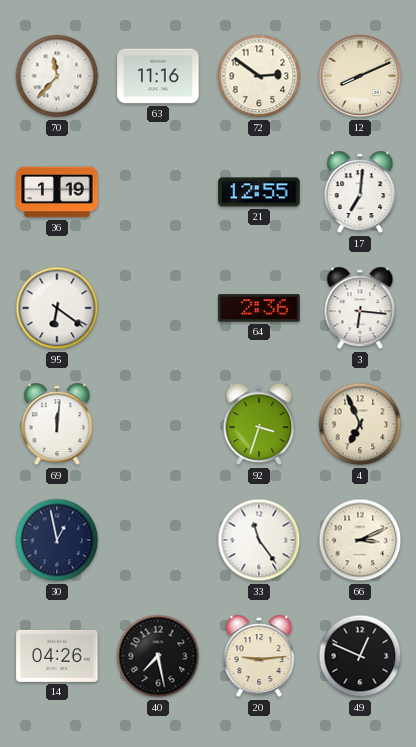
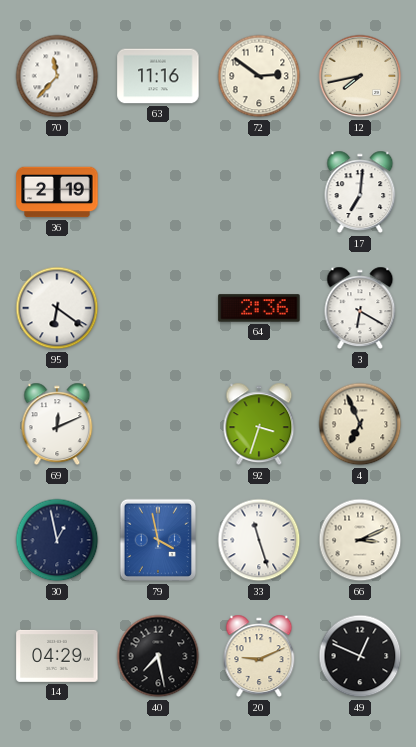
12: 8:11 -> 7:43 (360, 76)
36: 1:19 -> 2:19 (57, 192)
21: 12:55 -> none (259, 192)
3: 6:16 -> 6:20 (360, 308)
69: 12:01 -> 12:11 (57, 424)
79: none -> 3:58 (158, 540)
33: 11:24 -> 11:27 (259, 540)
14: 04:26 -> 04:29 (57, 656)
20: 9:14 -> 9:11 (259, 656)
